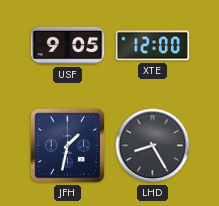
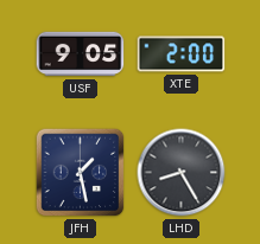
XTE: 12:00 -> 2:00 (182, 54)
JFH: 1:32 -> 1:28 (81, 173)
